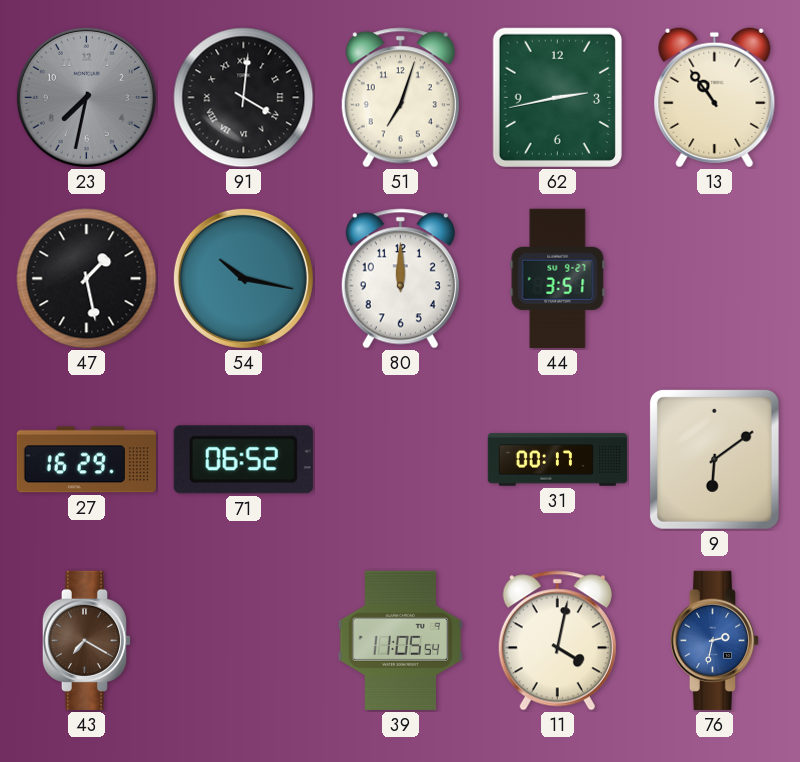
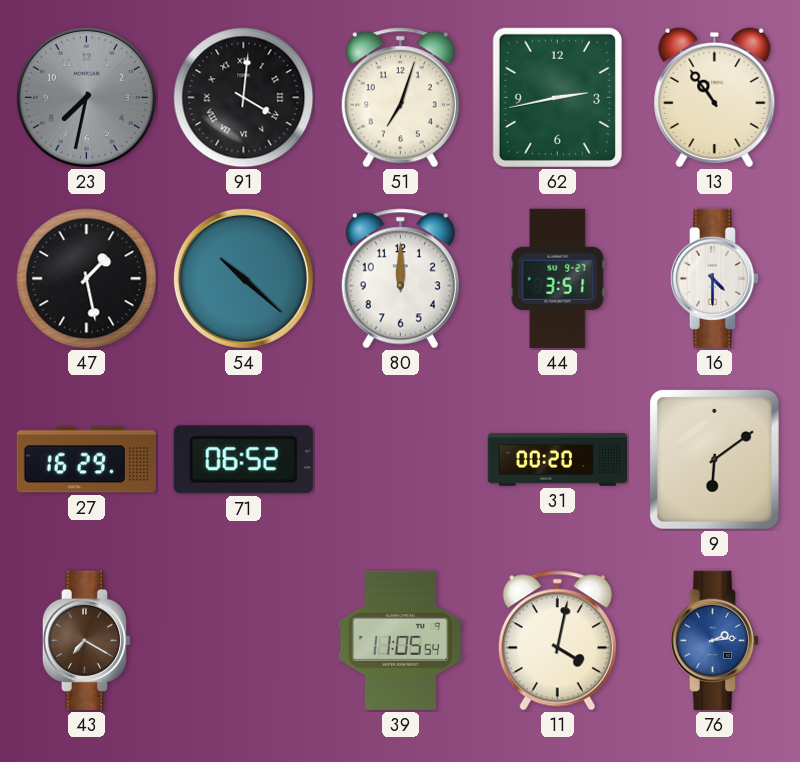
54: 10:17 -> 10:22 (243, 278)
16: none -> 4:30 (715, 278)
31: 00:17 -> 00:20 (557, 460)
76: 2:32 -> 2:14 (715, 640)
